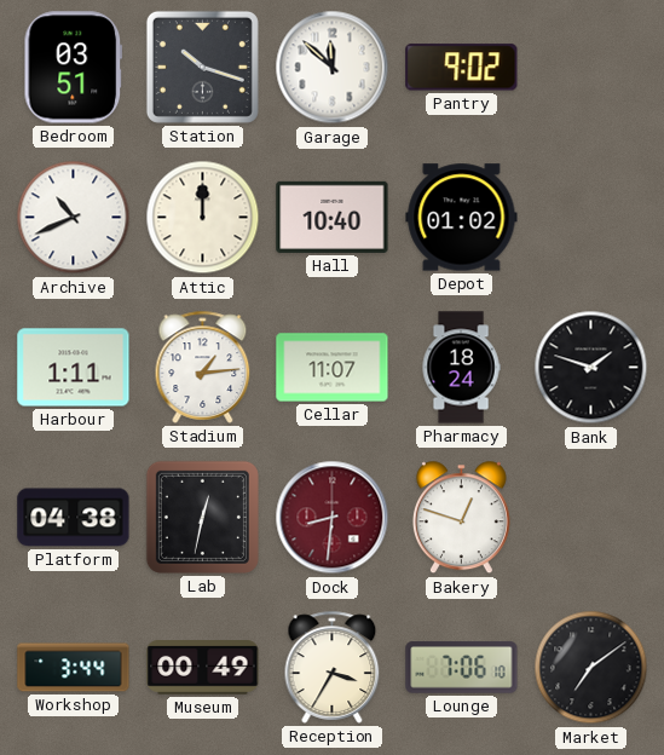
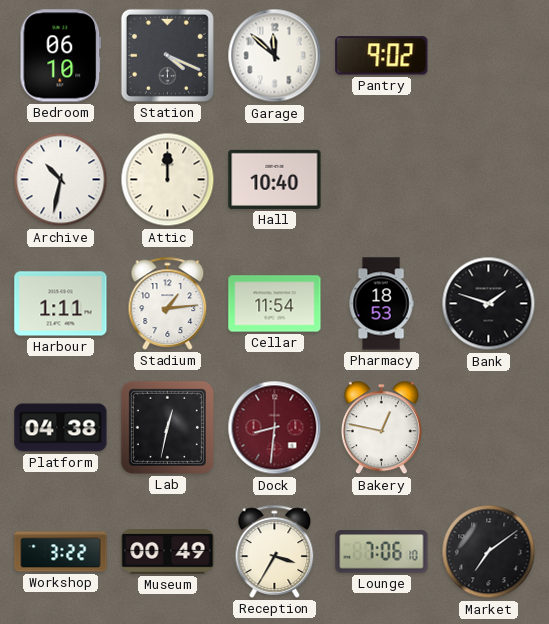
Bedroom: 03:51 -> 06:10 (61, 56)
Station: 10:18 -> 4:19 (167, 55)
Archive: 10:41 -> 10:32 (61, 180)
Depot: 01:02 -> none (462, 218)
Cellar: 11:07 -> 11:54 (275, 304)
Pharmacy: 18:24 -> 18:53 (381, 304)
Bakery: 12:48 -> 12:47 (381, 428)
Workshop: 3:44 -> 3:22 (61, 552)
